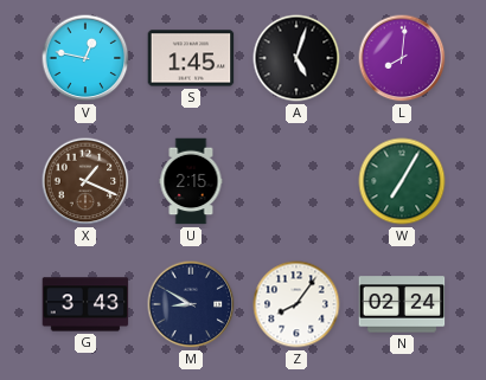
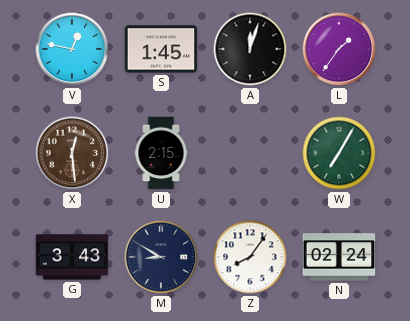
A: 5:03 -> 12:03 (250, 49)
L: 8:01 -> 1:36 (339, 49)
X: 1:19 -> 12:29 (72, 153)
